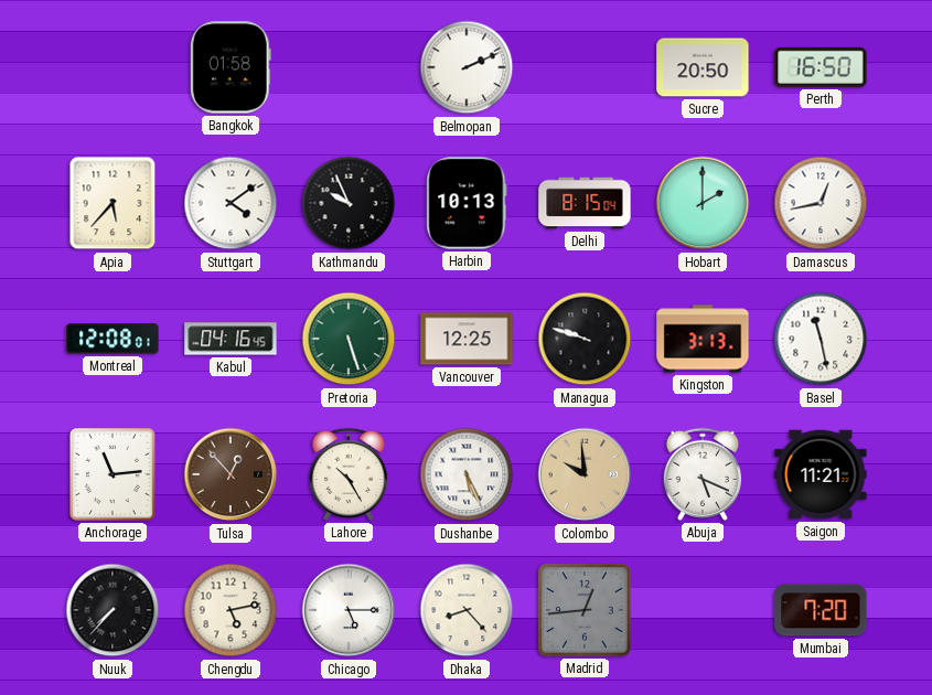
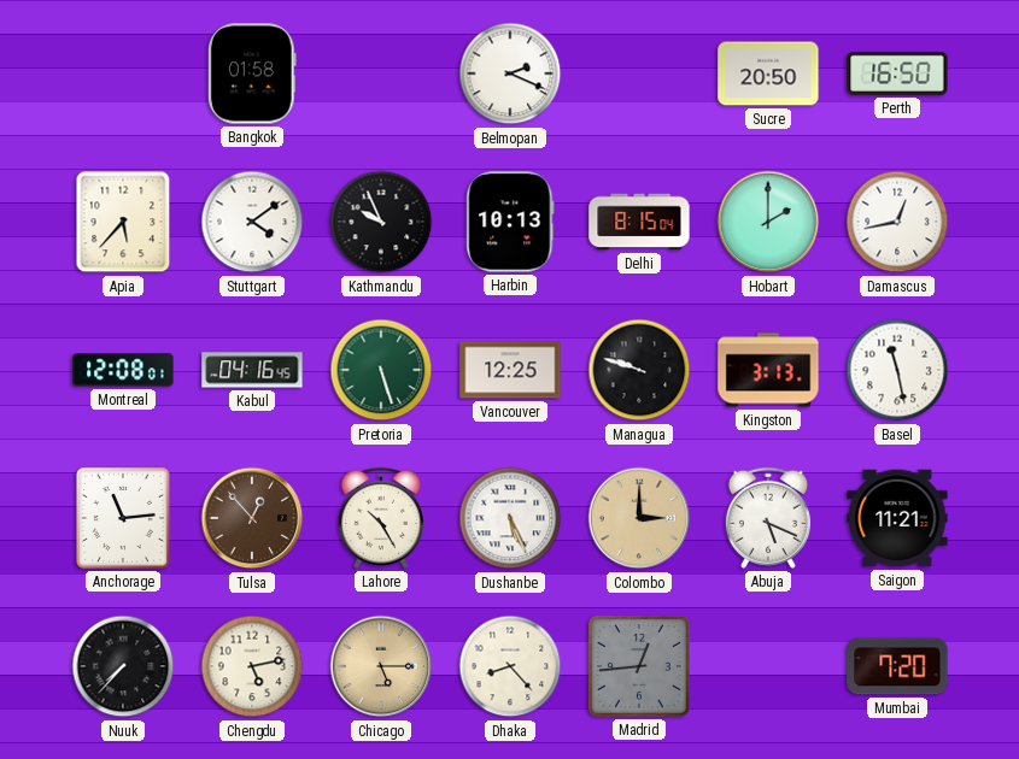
Belmopan: 2:11 -> 2:19 (510, 73)
Colombo: 9:59 -> 3:00 (639, 518)
Chicago dial: white -> champagne (381, 666)
